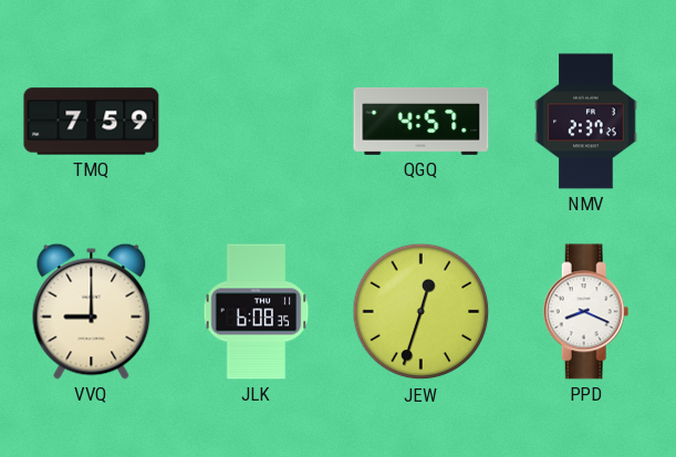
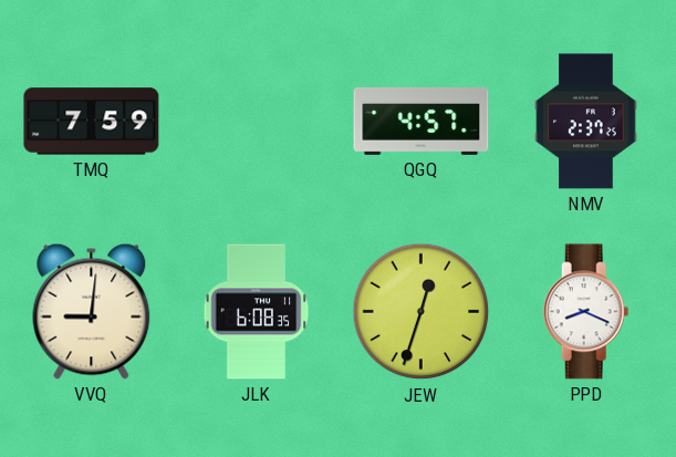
VVQ: 9:00 -> 9:01 (92, 311)
